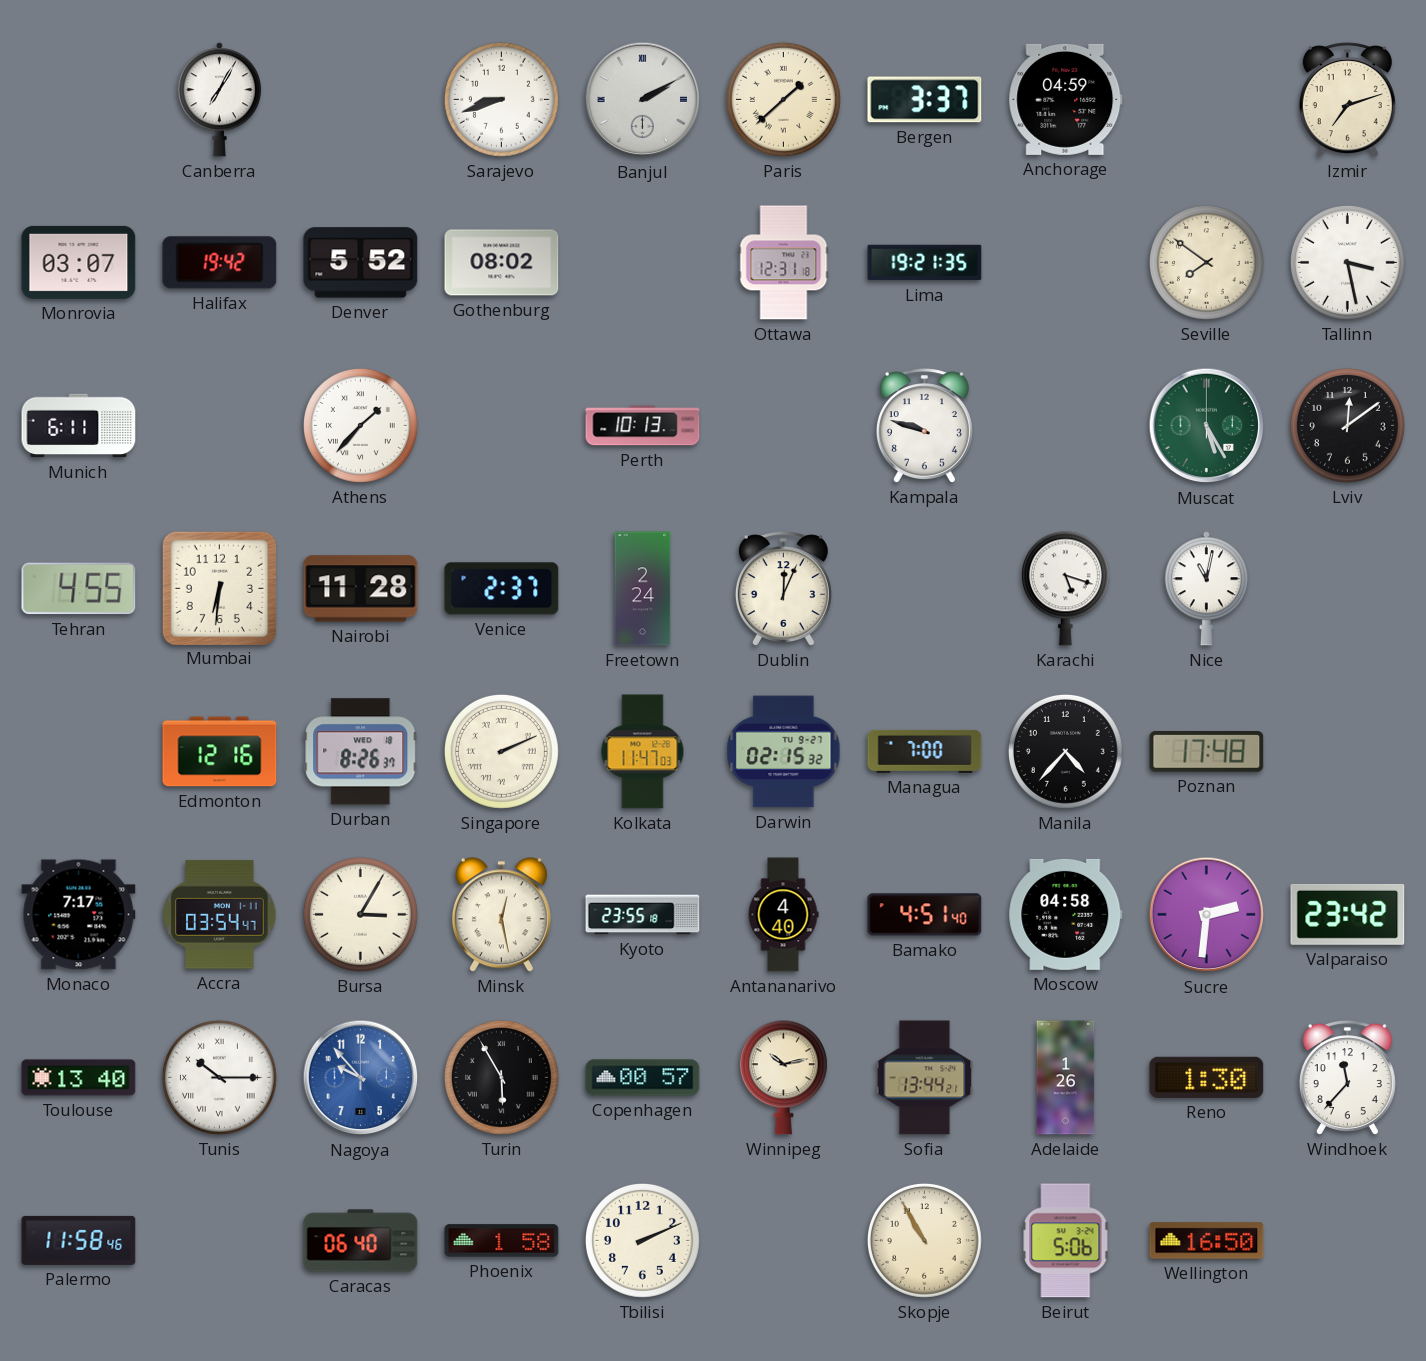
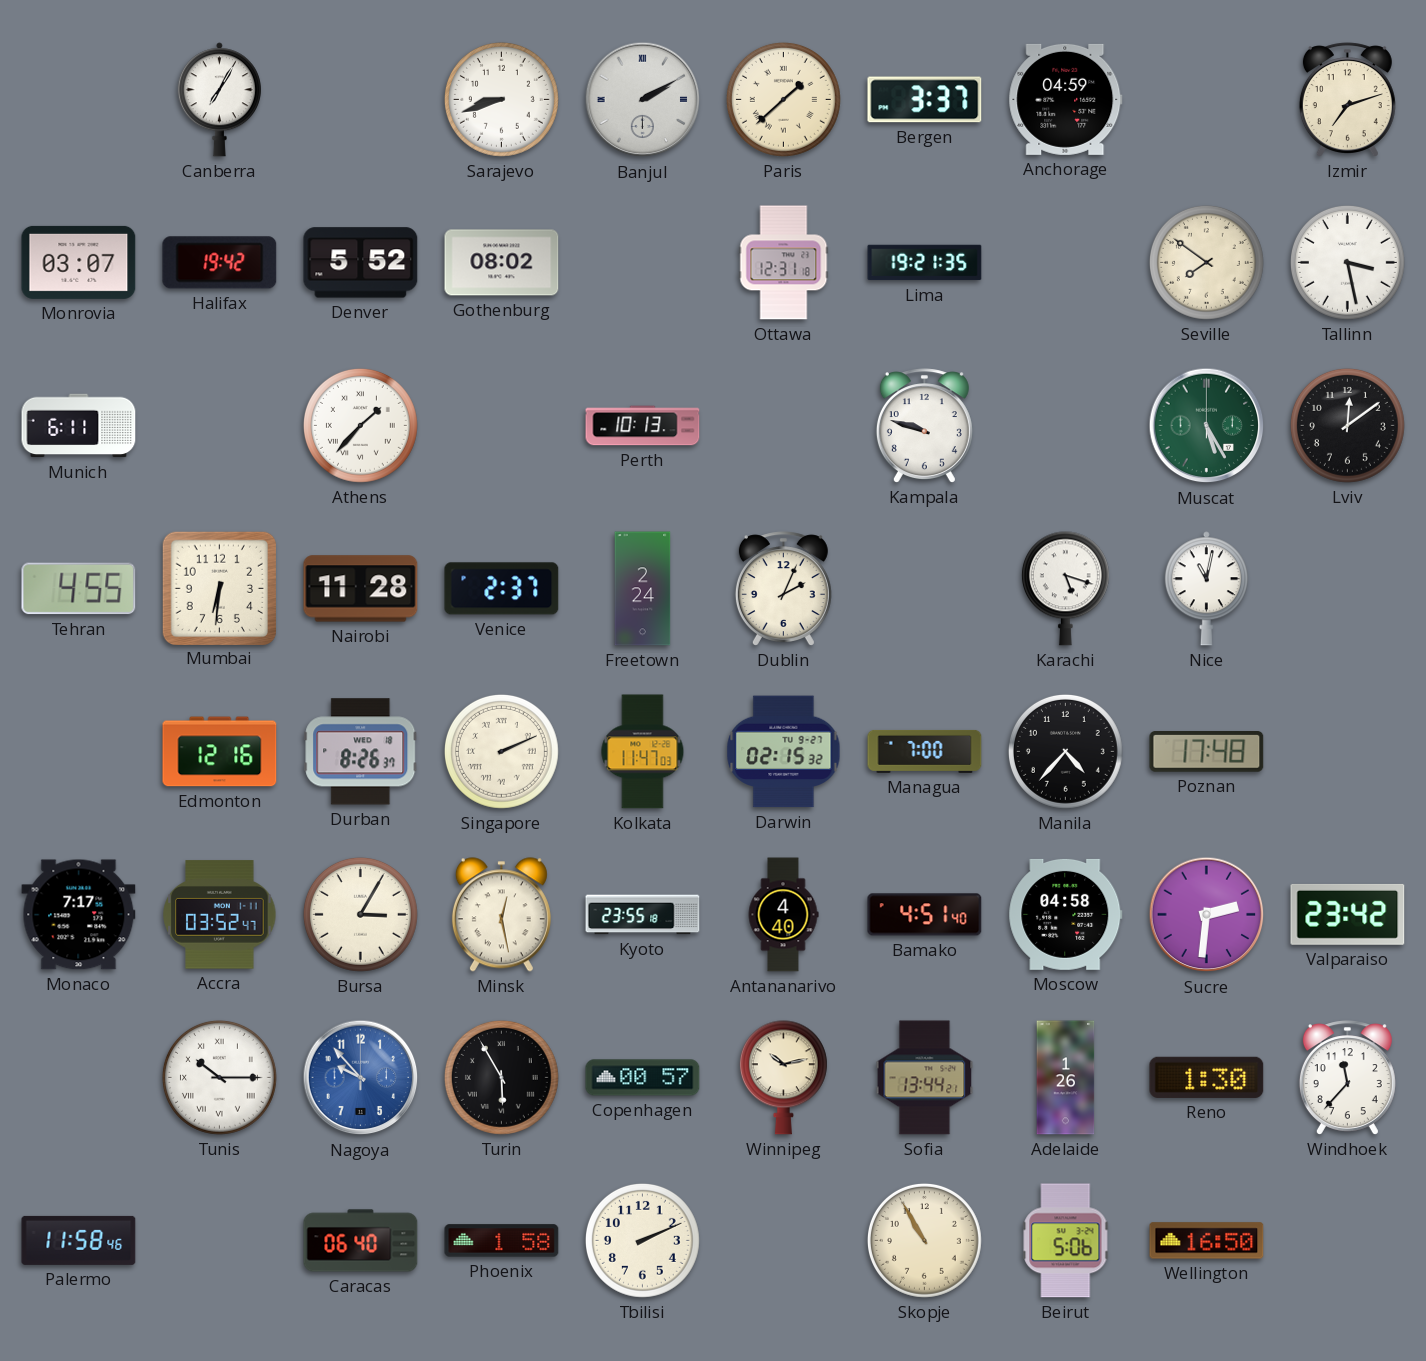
Dublin: 12:04 -> 2:04 (783, 589)
Accra: 03:54 -> 03:52 (220, 915)
Toulouse: 13:40 -> none (79, 1078)
